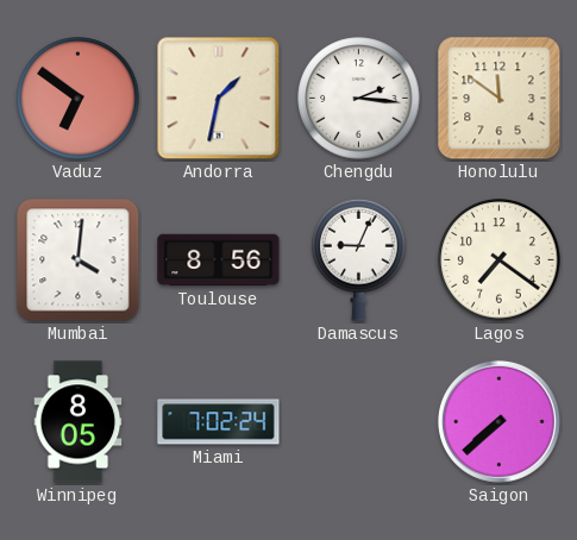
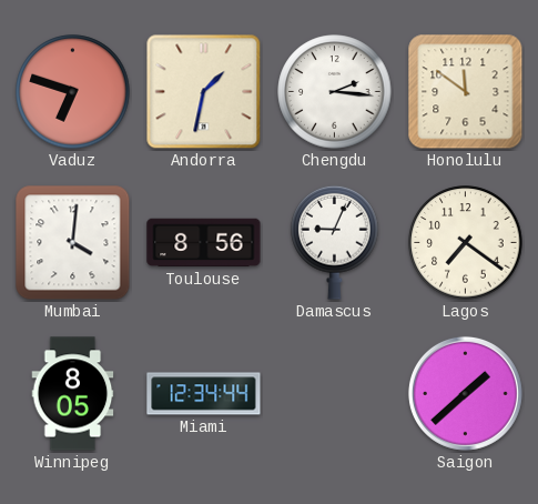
Vaduz: 6:51 -> 6:48 (73, 92)
Miami: 7:02 -> 12:34 (204, 394)
Saigon: 7:38 -> 1:38 (465, 393)
